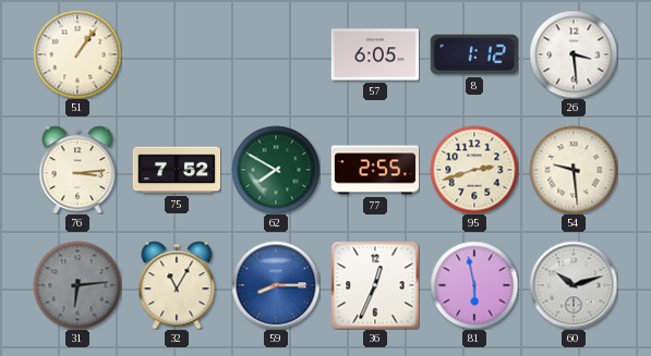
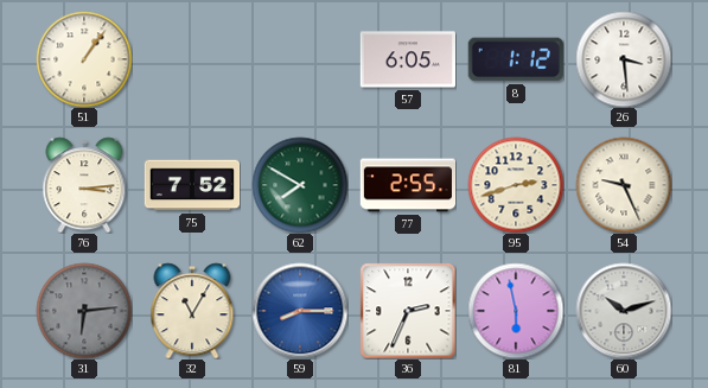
54: 9:29 -> 9:26 (624, 185)
36: 12:34 -> 2:34 (408, 311)
